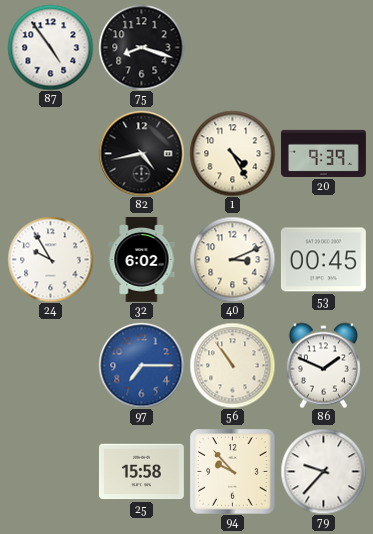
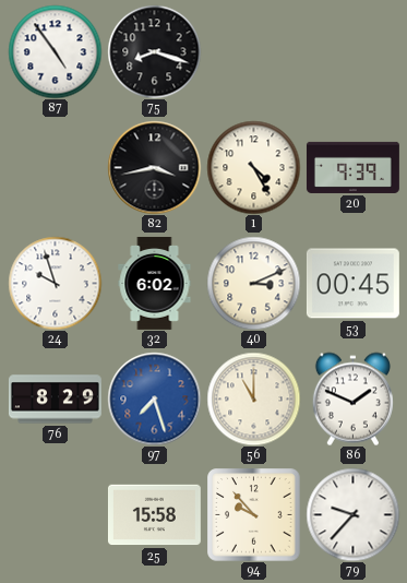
82: 4:43 -> 3:43 (154, 167)
24: 9:55 -> 9:57 (55, 283)
76: none -> 8:29 (55, 400)
97: 7:15 -> 7:27 (154, 398)
56: 10:54 -> 11:00 (253, 398)
